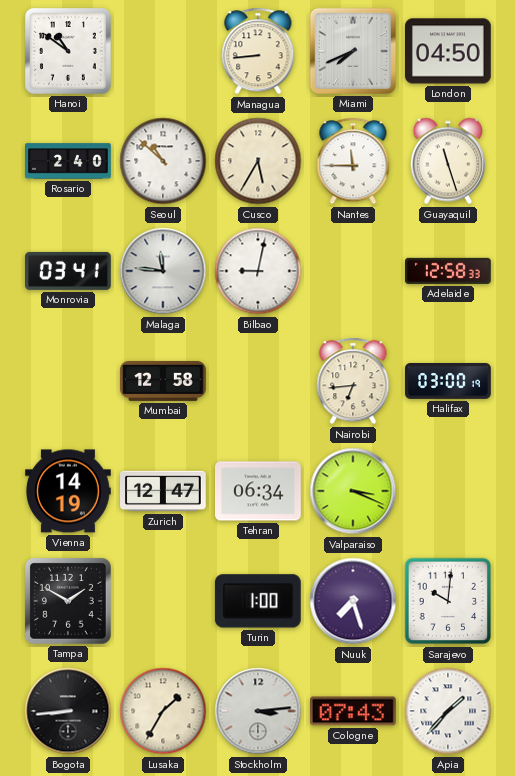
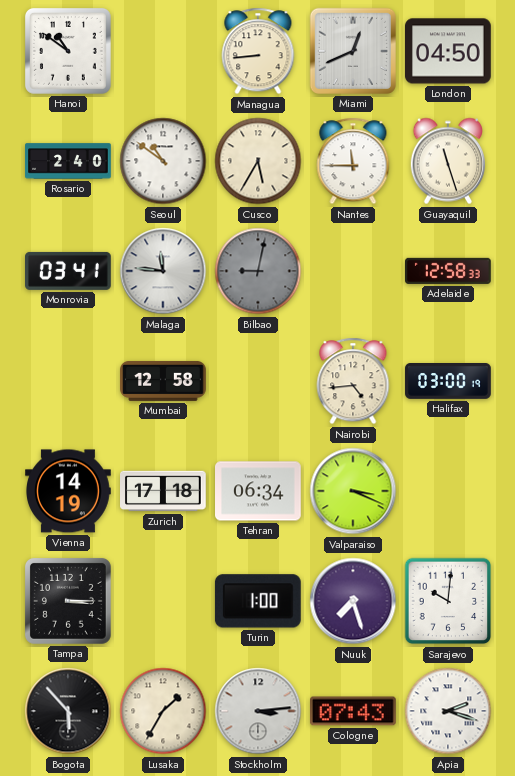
Miami: 7:41 -> 12:41 (353, 51)
Seoul: 10:52 -> 10:51 (163, 161)
Bilbao dial: white -> grey (258, 271)
Nairobi: 6:44 -> 4:44 (353, 381)
Zurich: 12:47 -> 17:18 (164, 491)
Tampa: 1:50 -> 3:15 (68, 601)
Bogota: 8:44 -> 5:53 (68, 711)
Apia: 1:37 -> 2:18 (448, 711)
